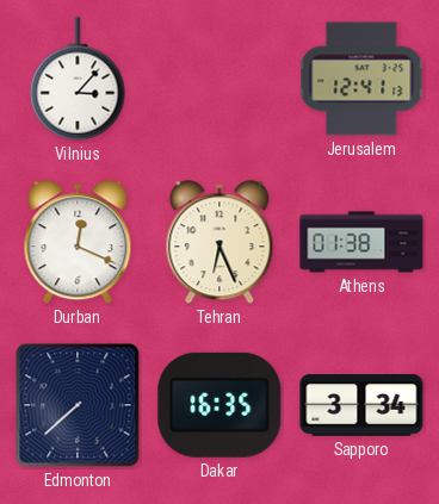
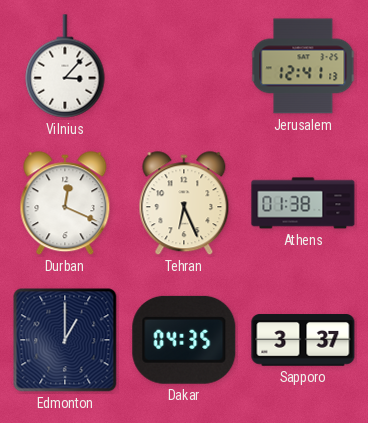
Edmonton: 7:38 -> 1:00 (65, 340)
Dakar: 16:35 -> 04:35 (184, 340)
Sapporo: 3:34 -> 3:37 (303, 340)
